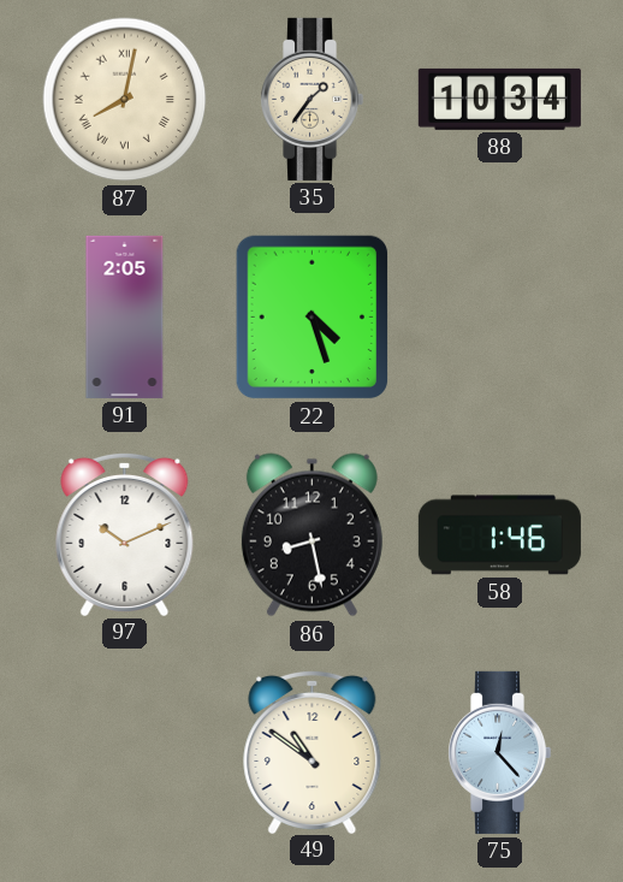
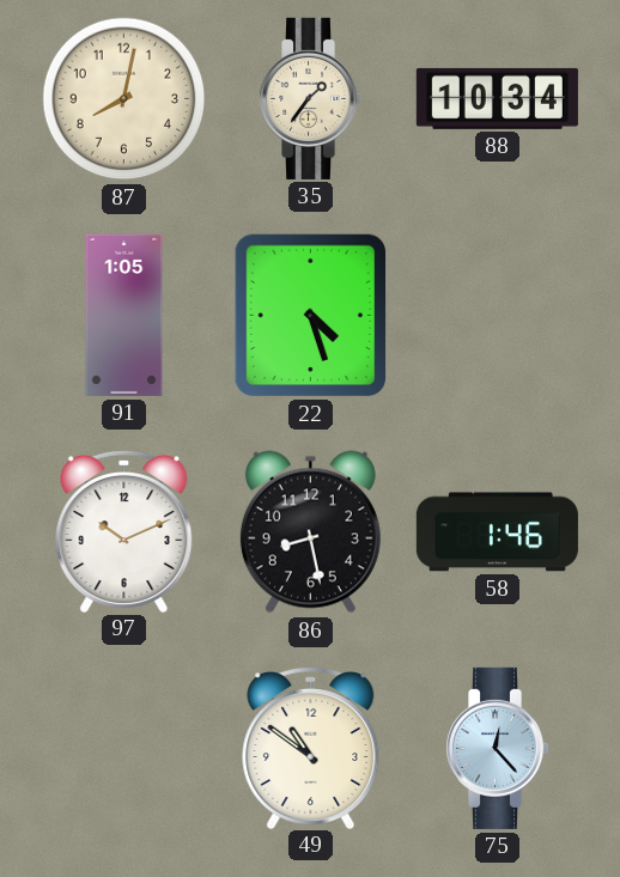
87 numerals: Roman -> Arabic (124, 99)
91: 2:05 -> 1:05 (124, 315)
